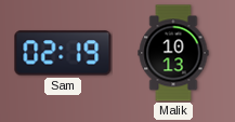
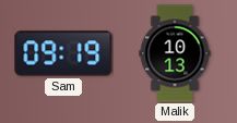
Sam: 02:19 -> 09:19 (63, 53)
